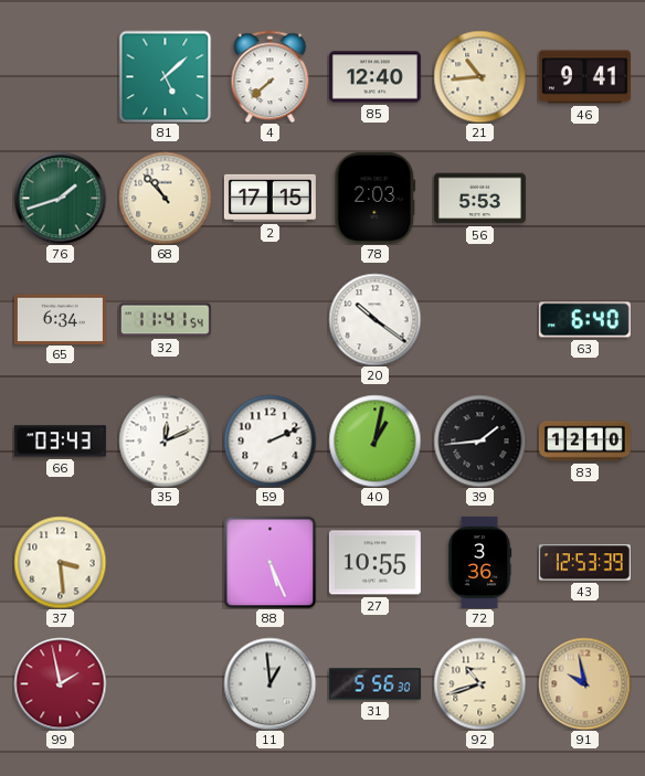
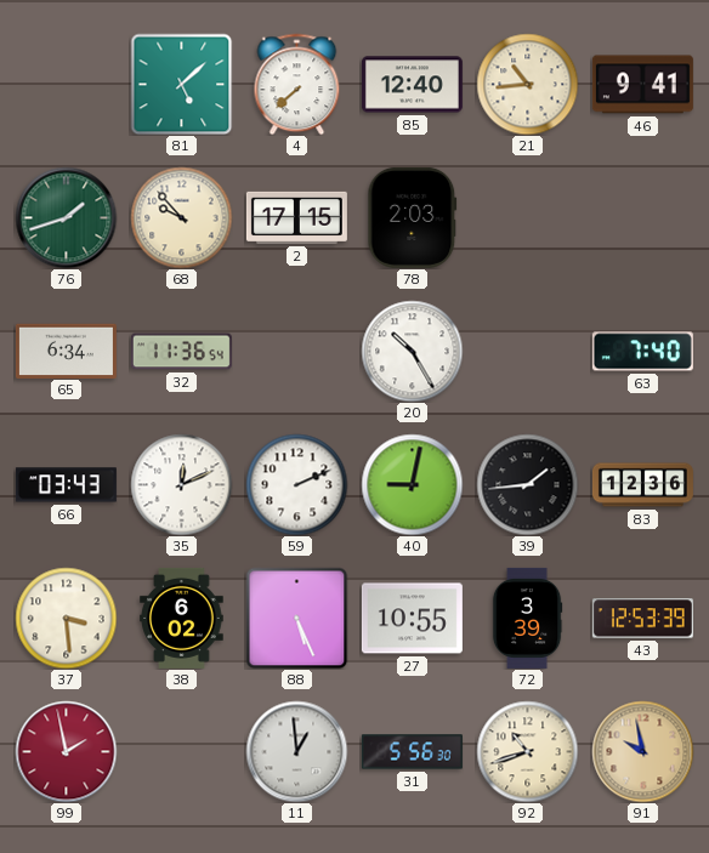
68: 10:53 -> 9:53 (181, 217)
56: 5:53 -> none (479, 199)
32: 11:41 -> 11:36 (181, 352)
20: 10:21 -> 10:25 (412, 351)
63: 6:40 -> 7:40 (642, 352)
40: 1:02 -> 9:02 (412, 484)
83: 12:10 -> 12:36 (642, 485)
38: none -> 6:02 (182, 618)
72: 3:36 -> 3:39 (527, 618)
